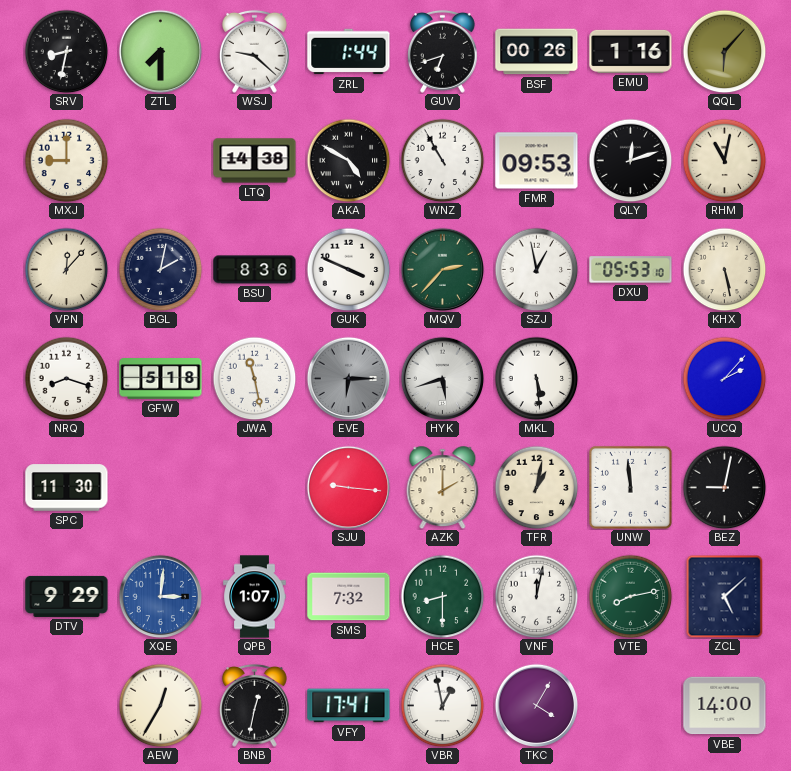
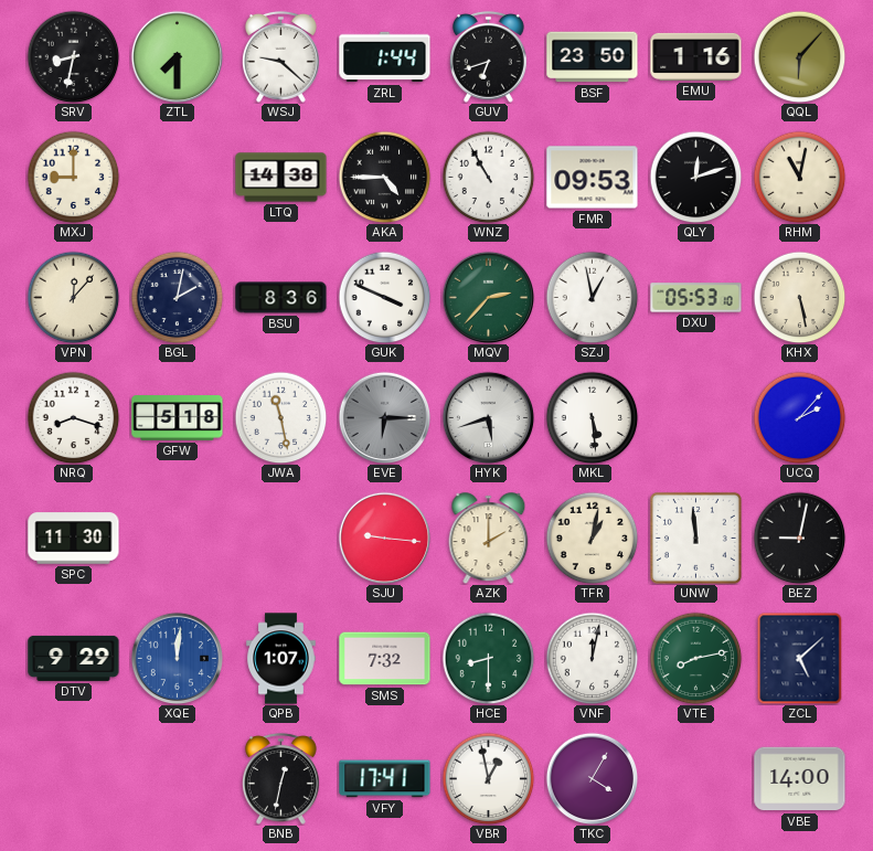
BSF: 00:26 -> 23:50 (593, 57)
AKA: 4:50 -> 4:45 (384, 177)
XQE: 3:01 -> 12:01 (177, 658)
AEW: 12:35 -> none (160, 705)
